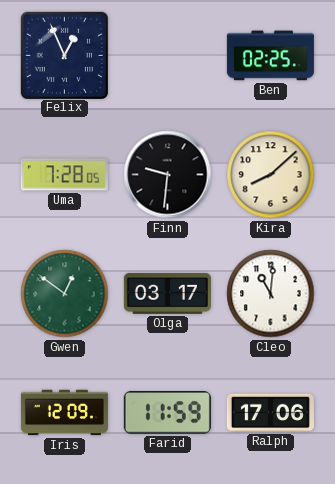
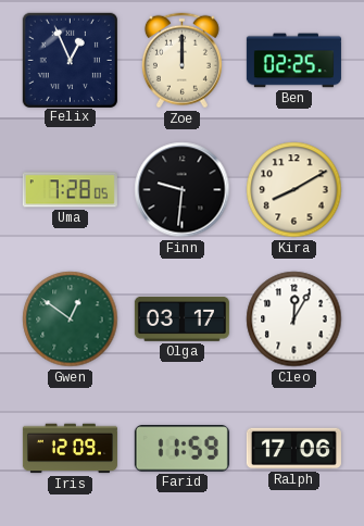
Zoe: none -> 12:00 (181, 61)
Kira: 8:08 -> 8:10 (294, 190)
Cleo: 11:01 -> 12:05 (294, 320)
